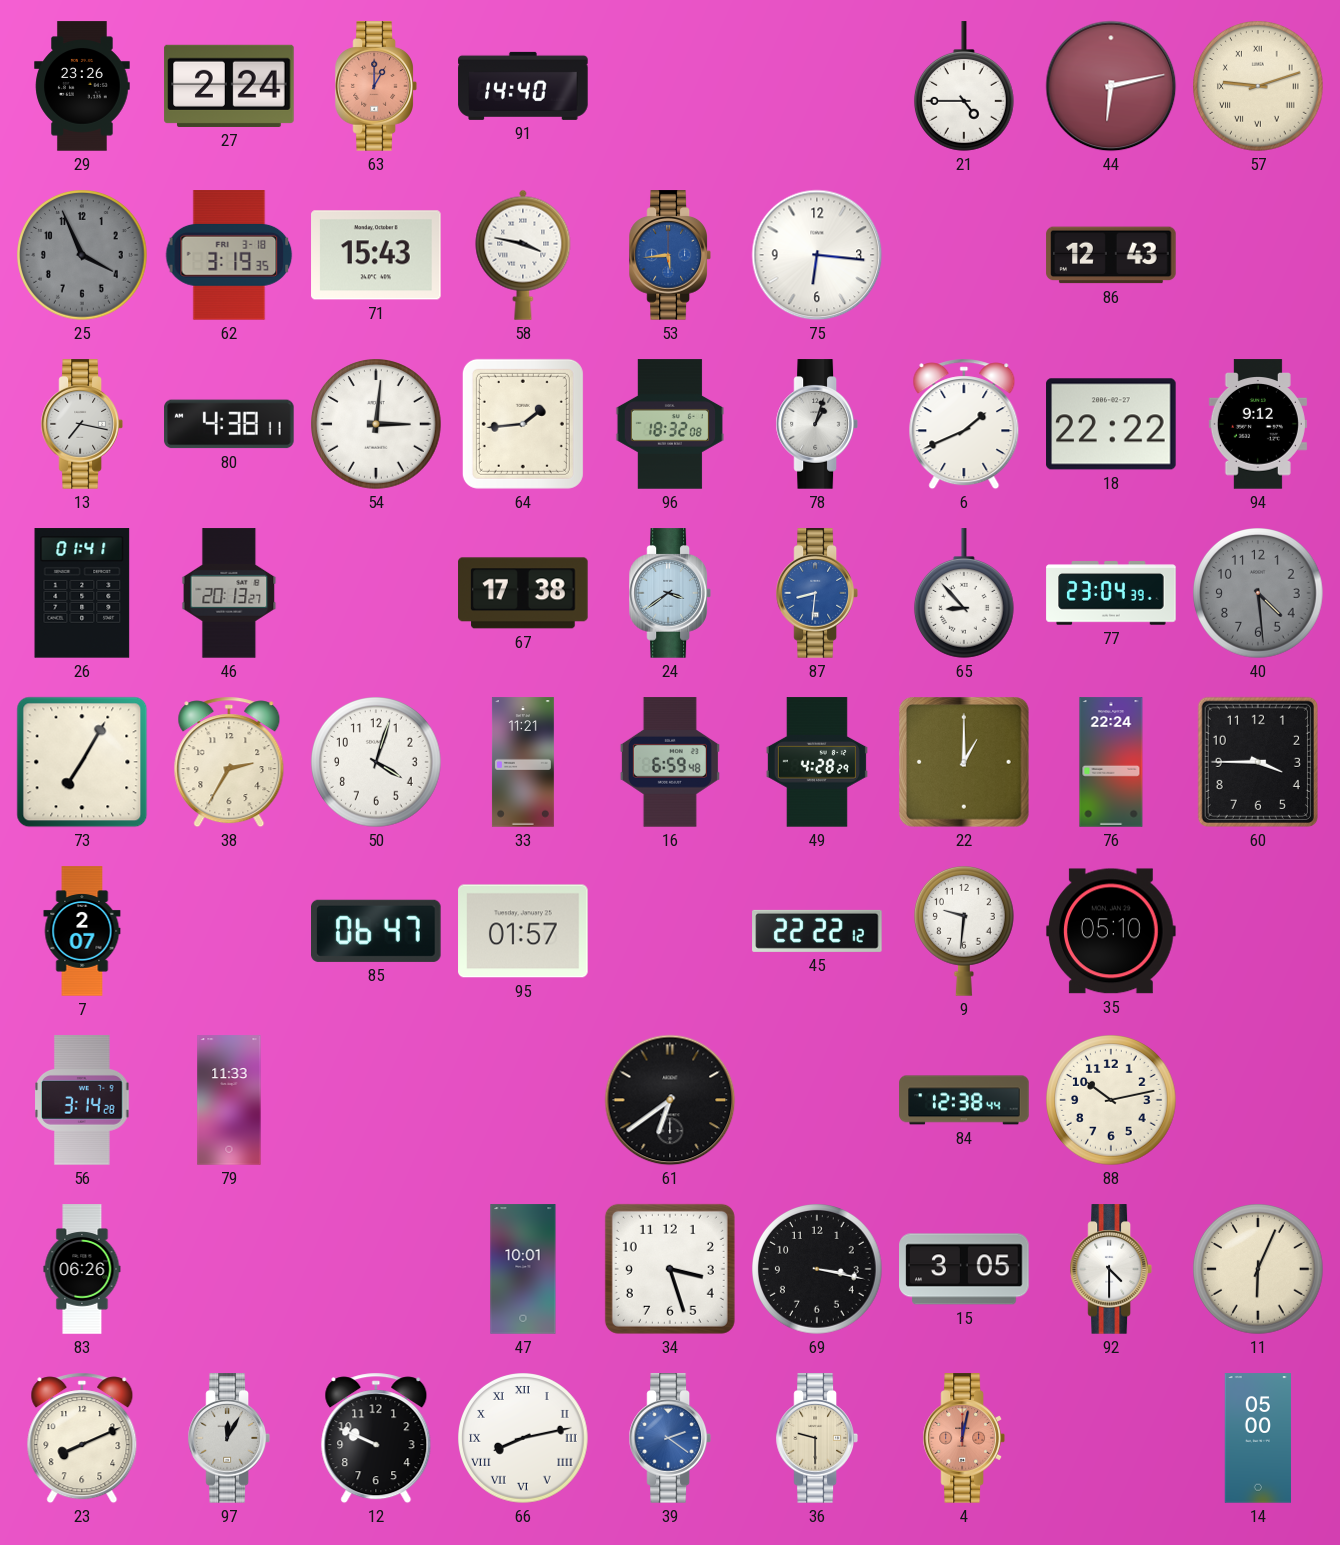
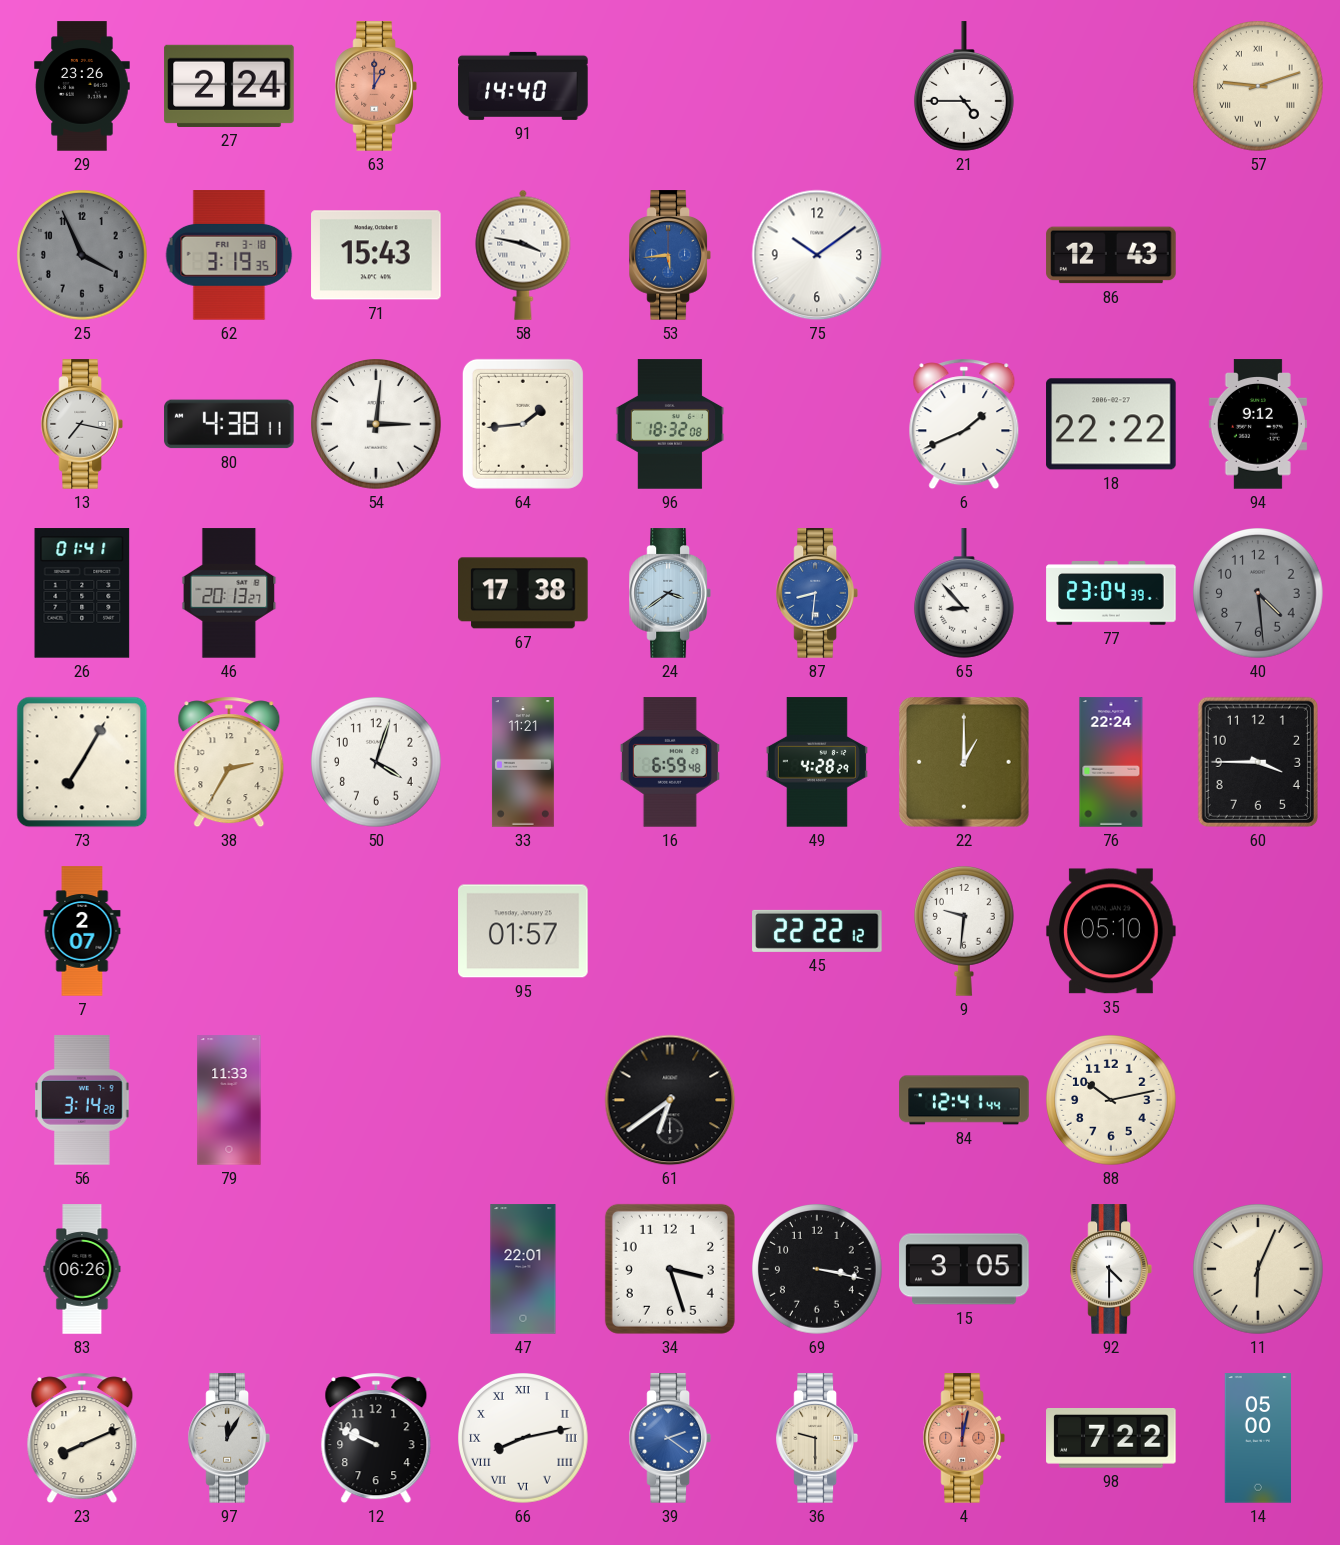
44: 6:13 -> none (1111, 86)
75: 6:16 -> 10:09 (817, 255)
78: 1:03 -> none (817, 424)
85: 06:47 -> none (377, 931)
84: 12:38 -> 12:41 (964, 1100)
47: 10:01 -> 22:01 (523, 1269)
98: none -> 7:22 (1111, 1439)
